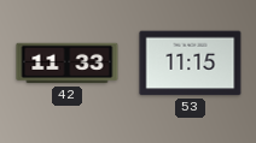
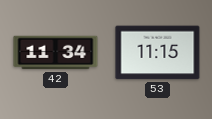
42: 11:33 -> 11:34 (56, 53)
